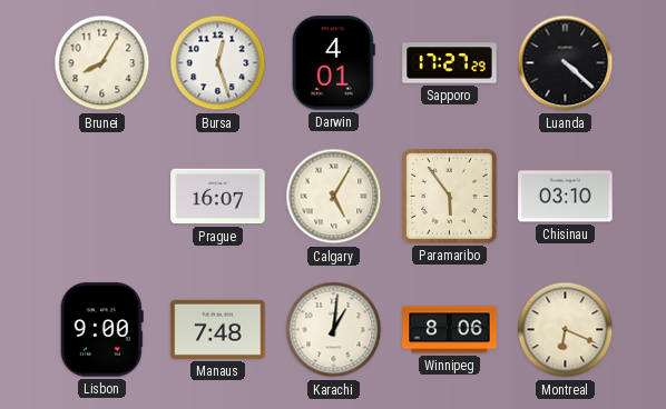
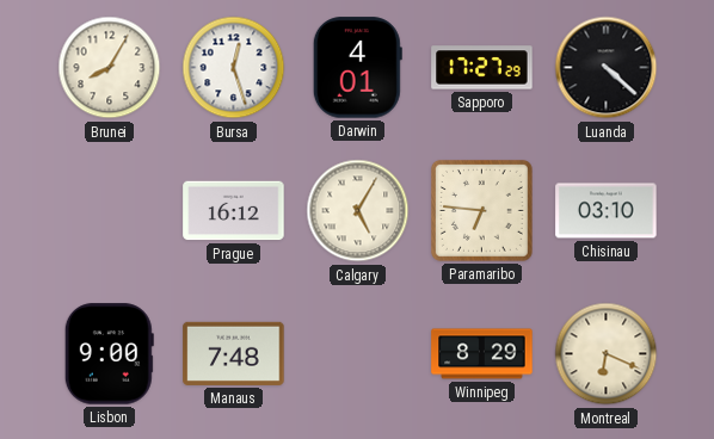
Prague: 16:07 -> 16:12 (234, 211)
Paramaribo: 5:54 -> 6:46 (481, 210)
Karachi: 1:01 -> none (334, 330)
Winnipeg: 8:06 -> 8:29 (482, 354)
